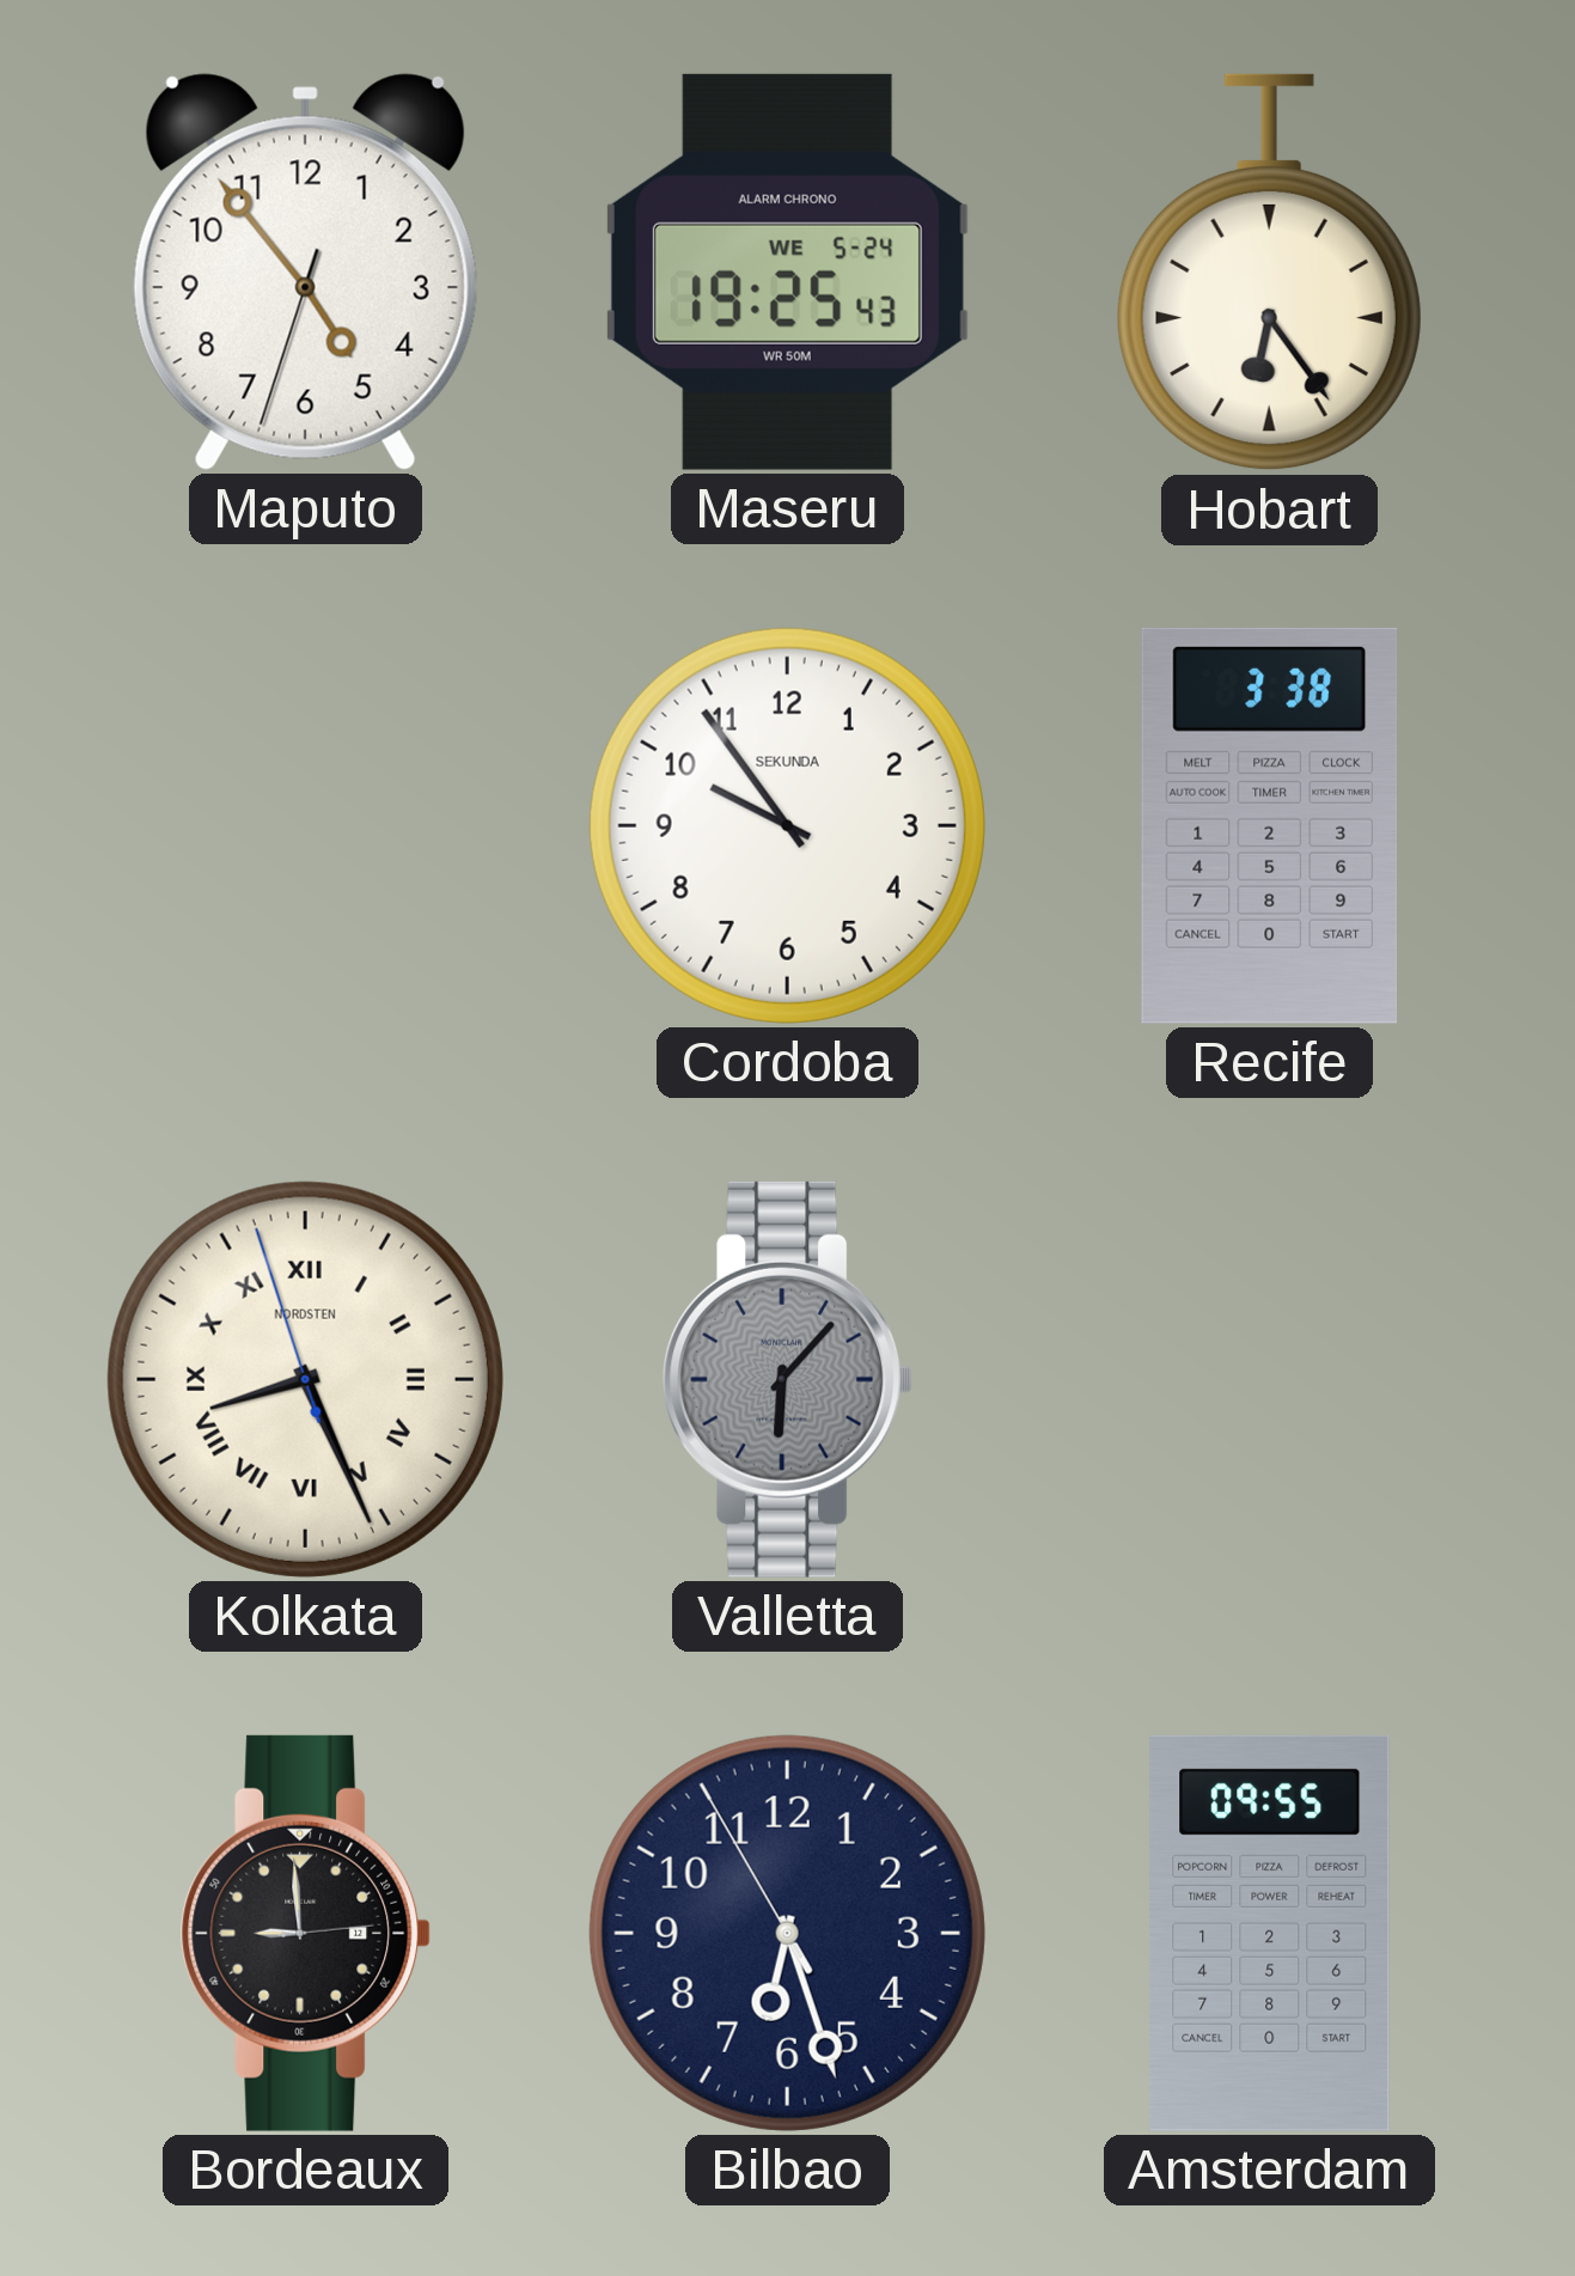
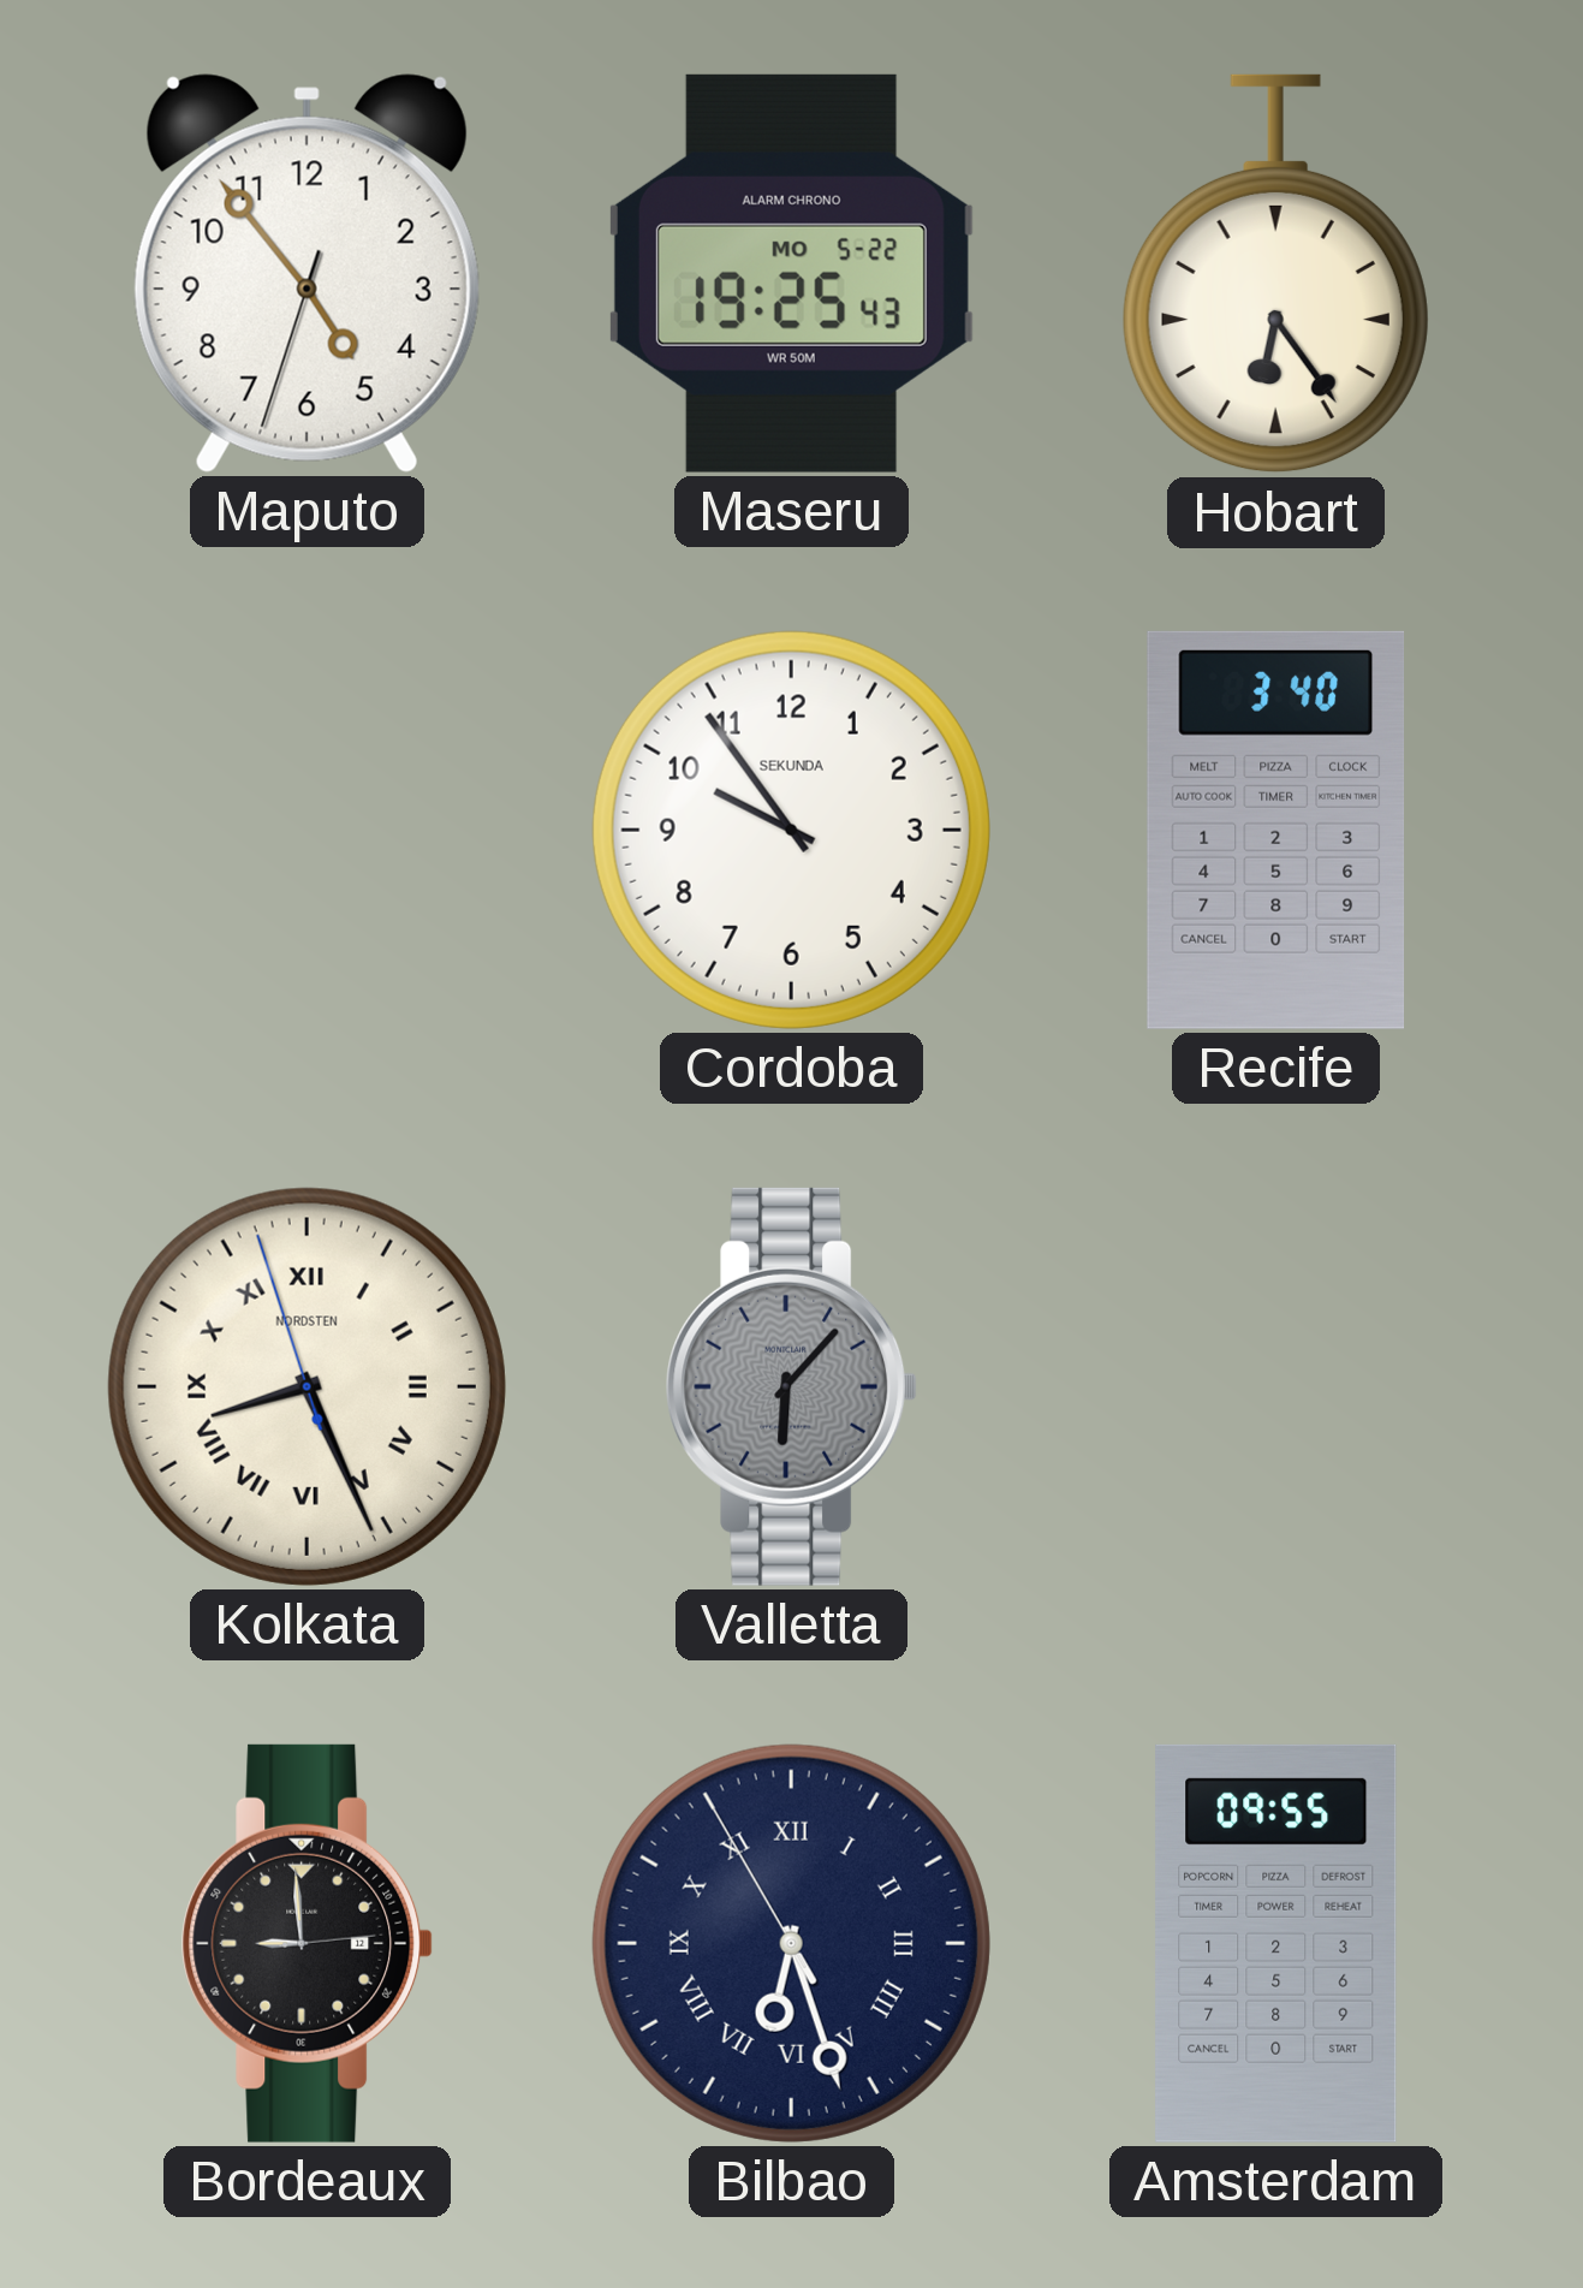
Maseru date: WE 5-24 -> MO 5-22 (791, 273)
Recife: 3:38 -> 3:40 (1276, 830)
Bilbao numerals: Arabic -> Roman (791, 1943)
